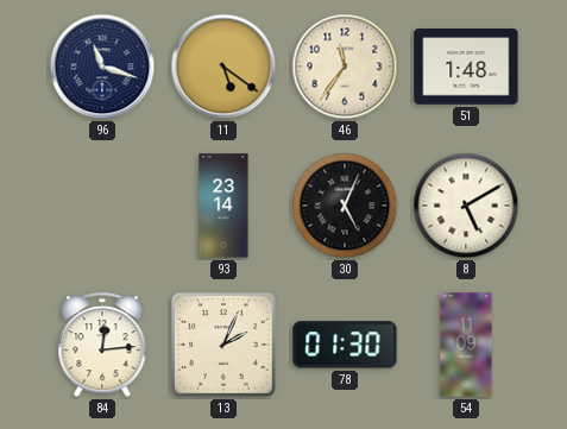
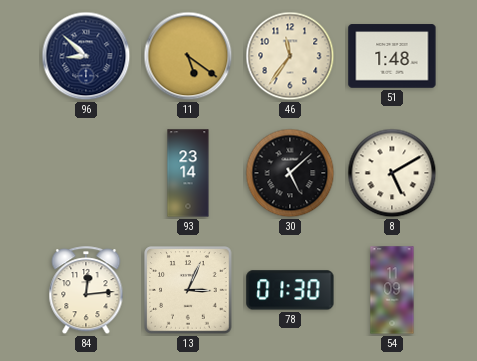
96: 11:18 -> 8:52 (86, 56)
30: 5:04 -> 5:08 (290, 173)
13: 2:04 -> 3:04 (188, 290)
